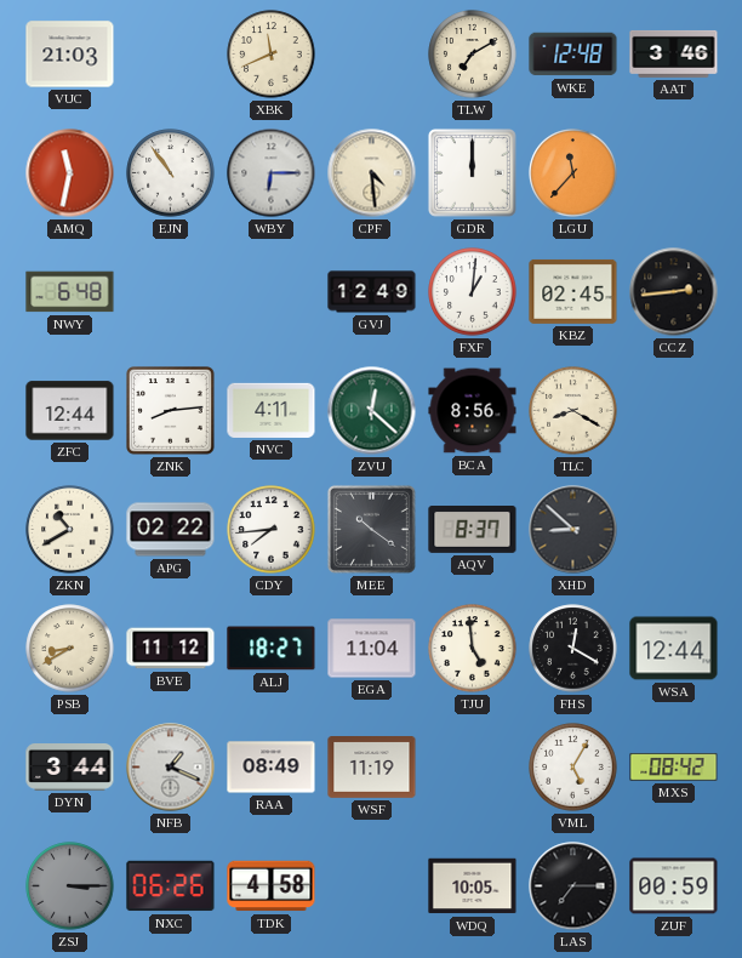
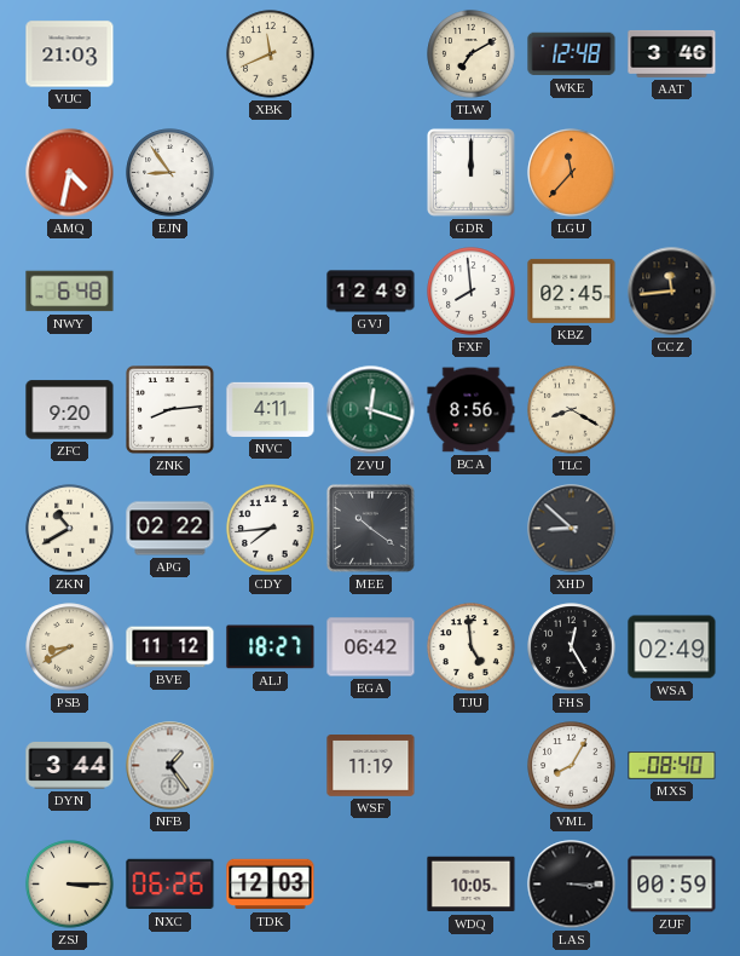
AMQ: 11:32 -> 4:32 (70, 173)
EJN: 10:54 -> 8:54 (170, 173)
WBY: 6:15 -> none (272, 173)
CPF: 4:29 -> none (372, 173)
FXF: 1:01 -> 7:59 (472, 292)
CCZ: 2:44 -> 11:44 (672, 292)
ZFC: 12:44 -> 9:20 (70, 410)
ZVU: 12:22 -> 12:18 (371, 410)
AQV: 8:37 -> none (473, 530)
EGA: 11:04 -> 06:42 (371, 647)
FHS: 12:20 -> 12:25 (572, 647)
WSA: 12:44 -> 02:49 (672, 647)
NFB: 1:19 -> 1:24 (170, 766)
RAA: 08:49 -> none (272, 768)
VML: 5:05 -> 8:05 (572, 766)
MXS: 08:42 -> 08:40 (672, 765)
ZSJ dial: grey -> cream (70, 885)
TDK: 4:58 -> 12:03 (271, 885)
LAS: 7:15 -> 3:15 (572, 885)
